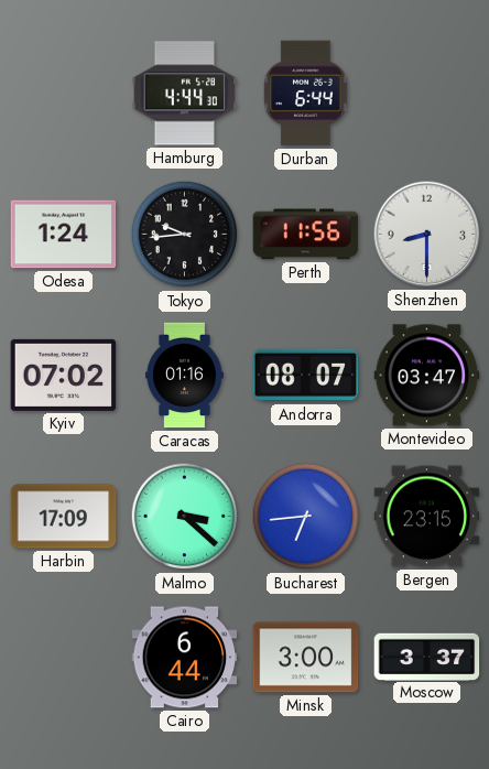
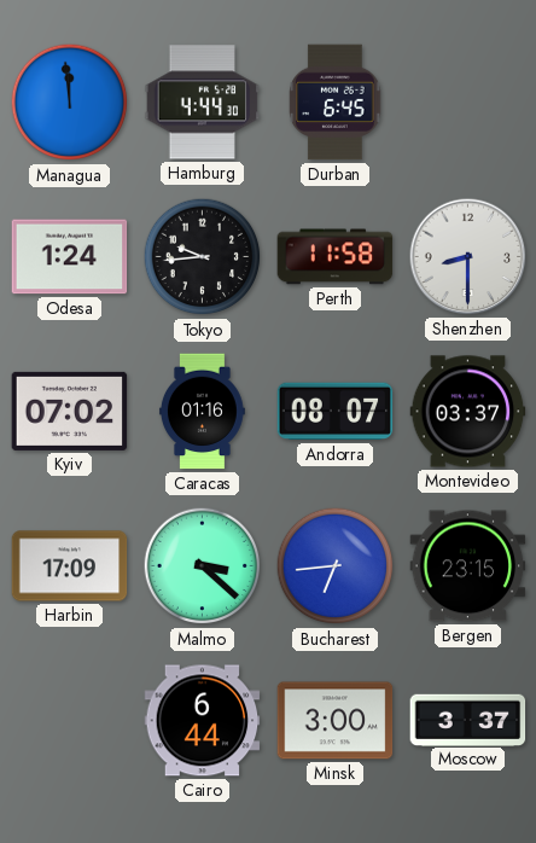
Managua: none -> 11:59 (70, 103)
Durban: 6:44 -> 6:45 (336, 103)
Perth: 11:56 -> 11:58 (336, 257)
Montevideo: 03:47 -> 03:37 (468, 412)
